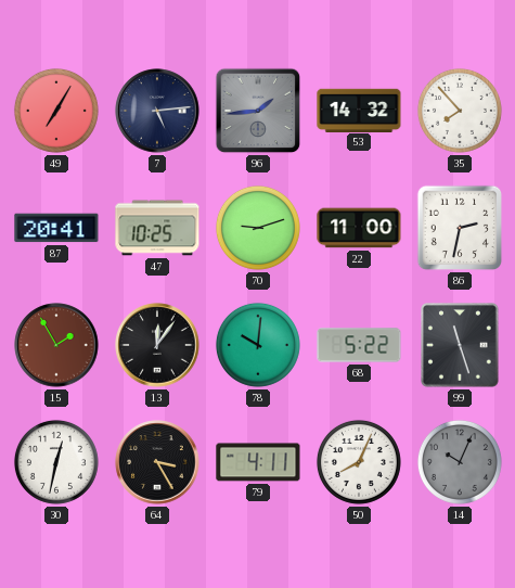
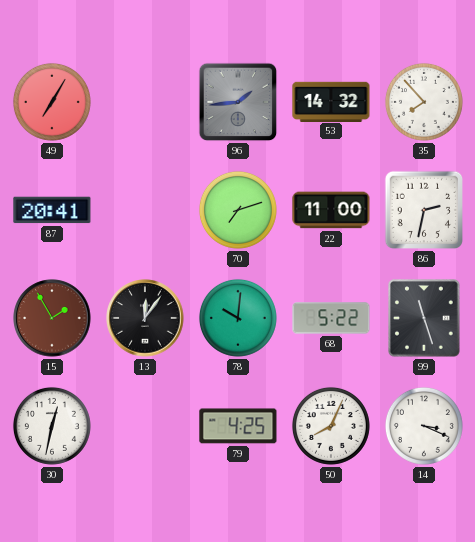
7: 5:14 -> none (157, 111)
47: 10:25 -> none (157, 228)
70: 9:12 -> 7:12 (238, 210)
64: 3:25 -> none (157, 462)
79: 4:11 -> 4:25 (238, 426)
14: 10:04 -> 3:19 (424, 426)
14 dial: grey -> white (424, 426)
